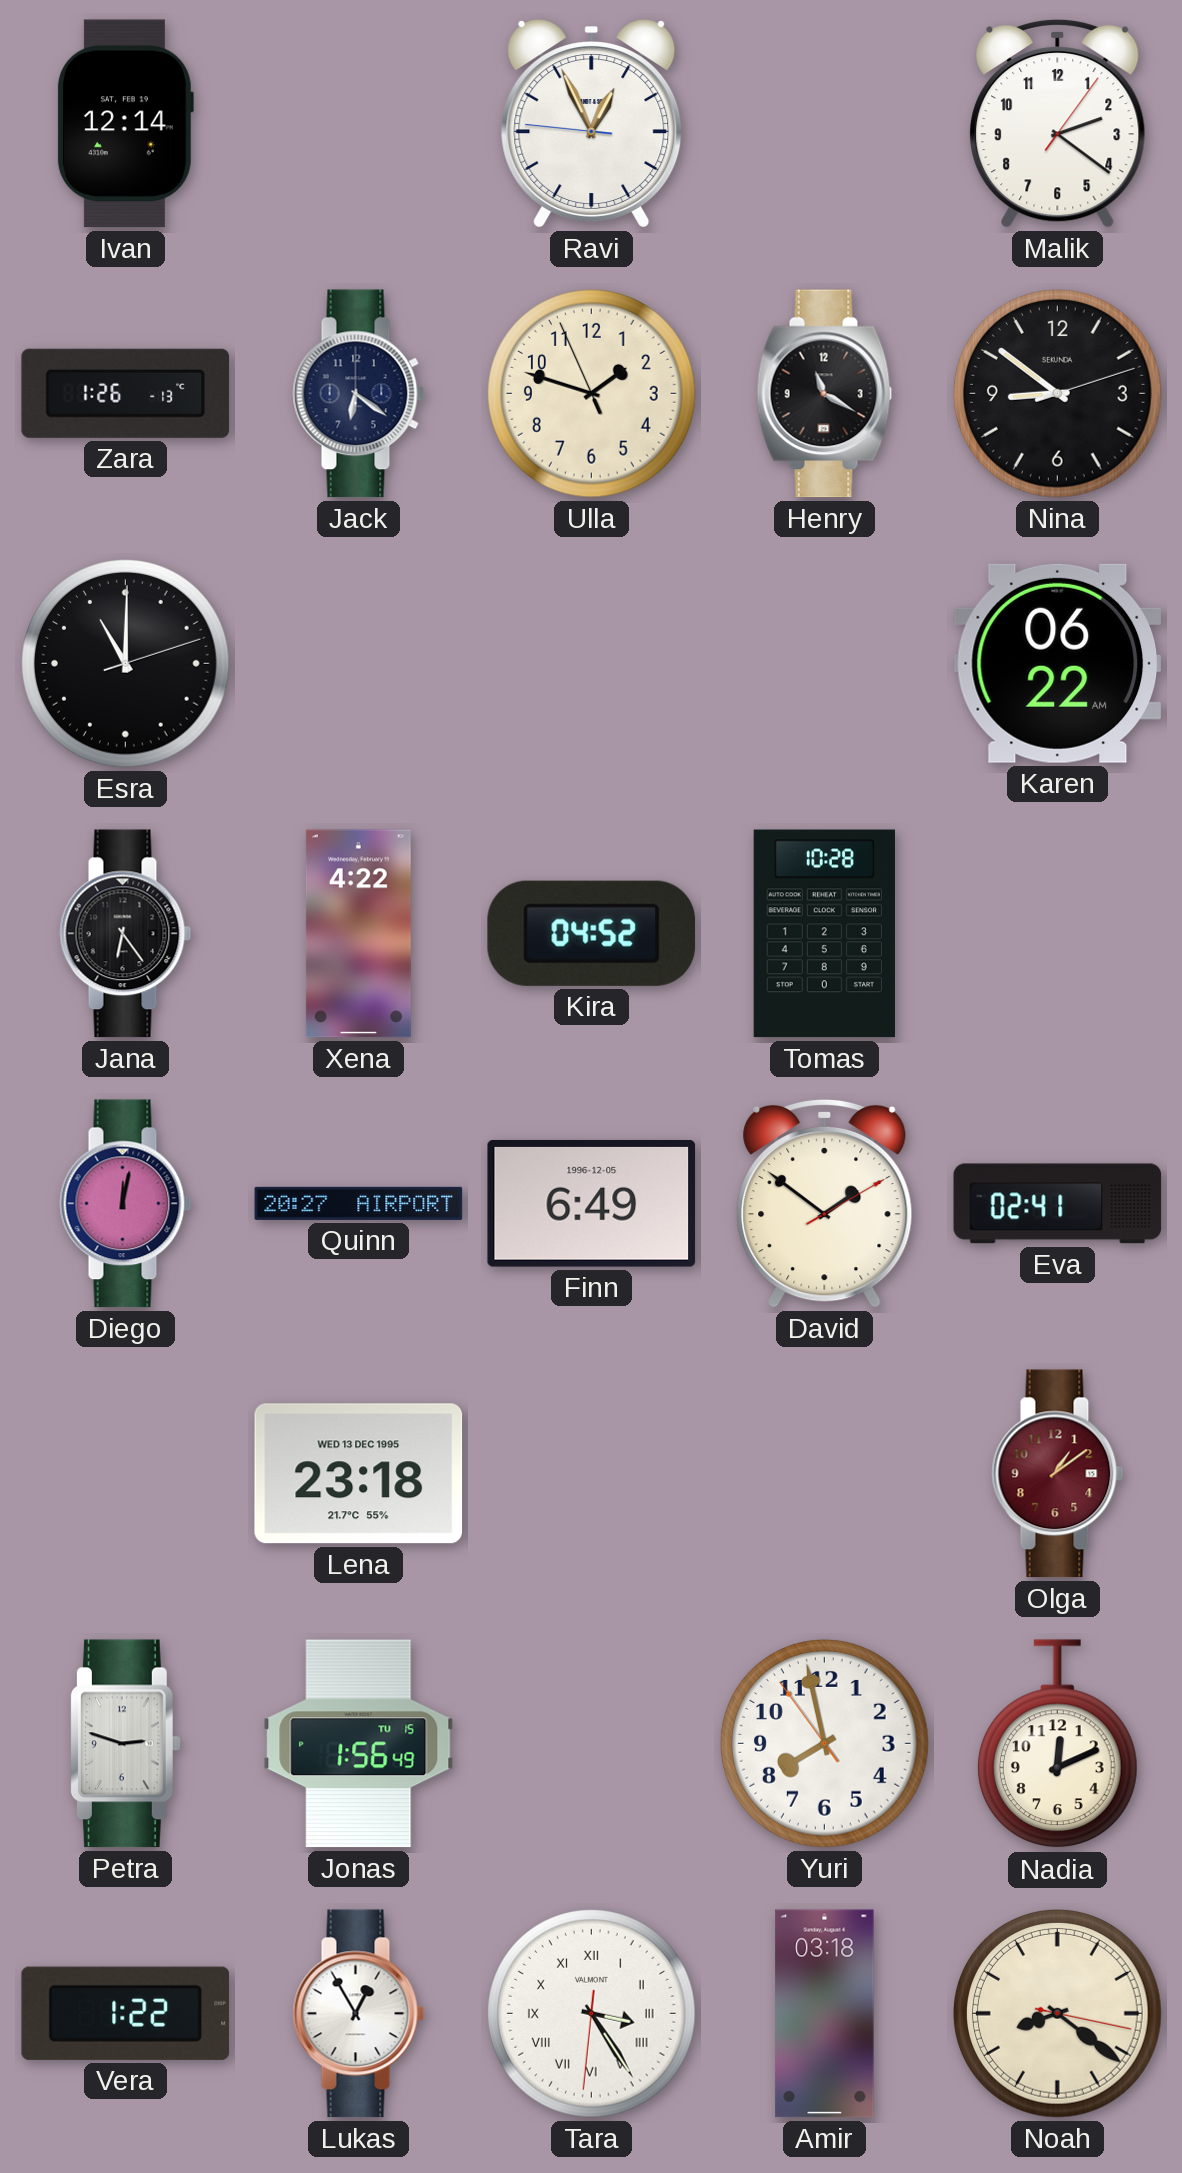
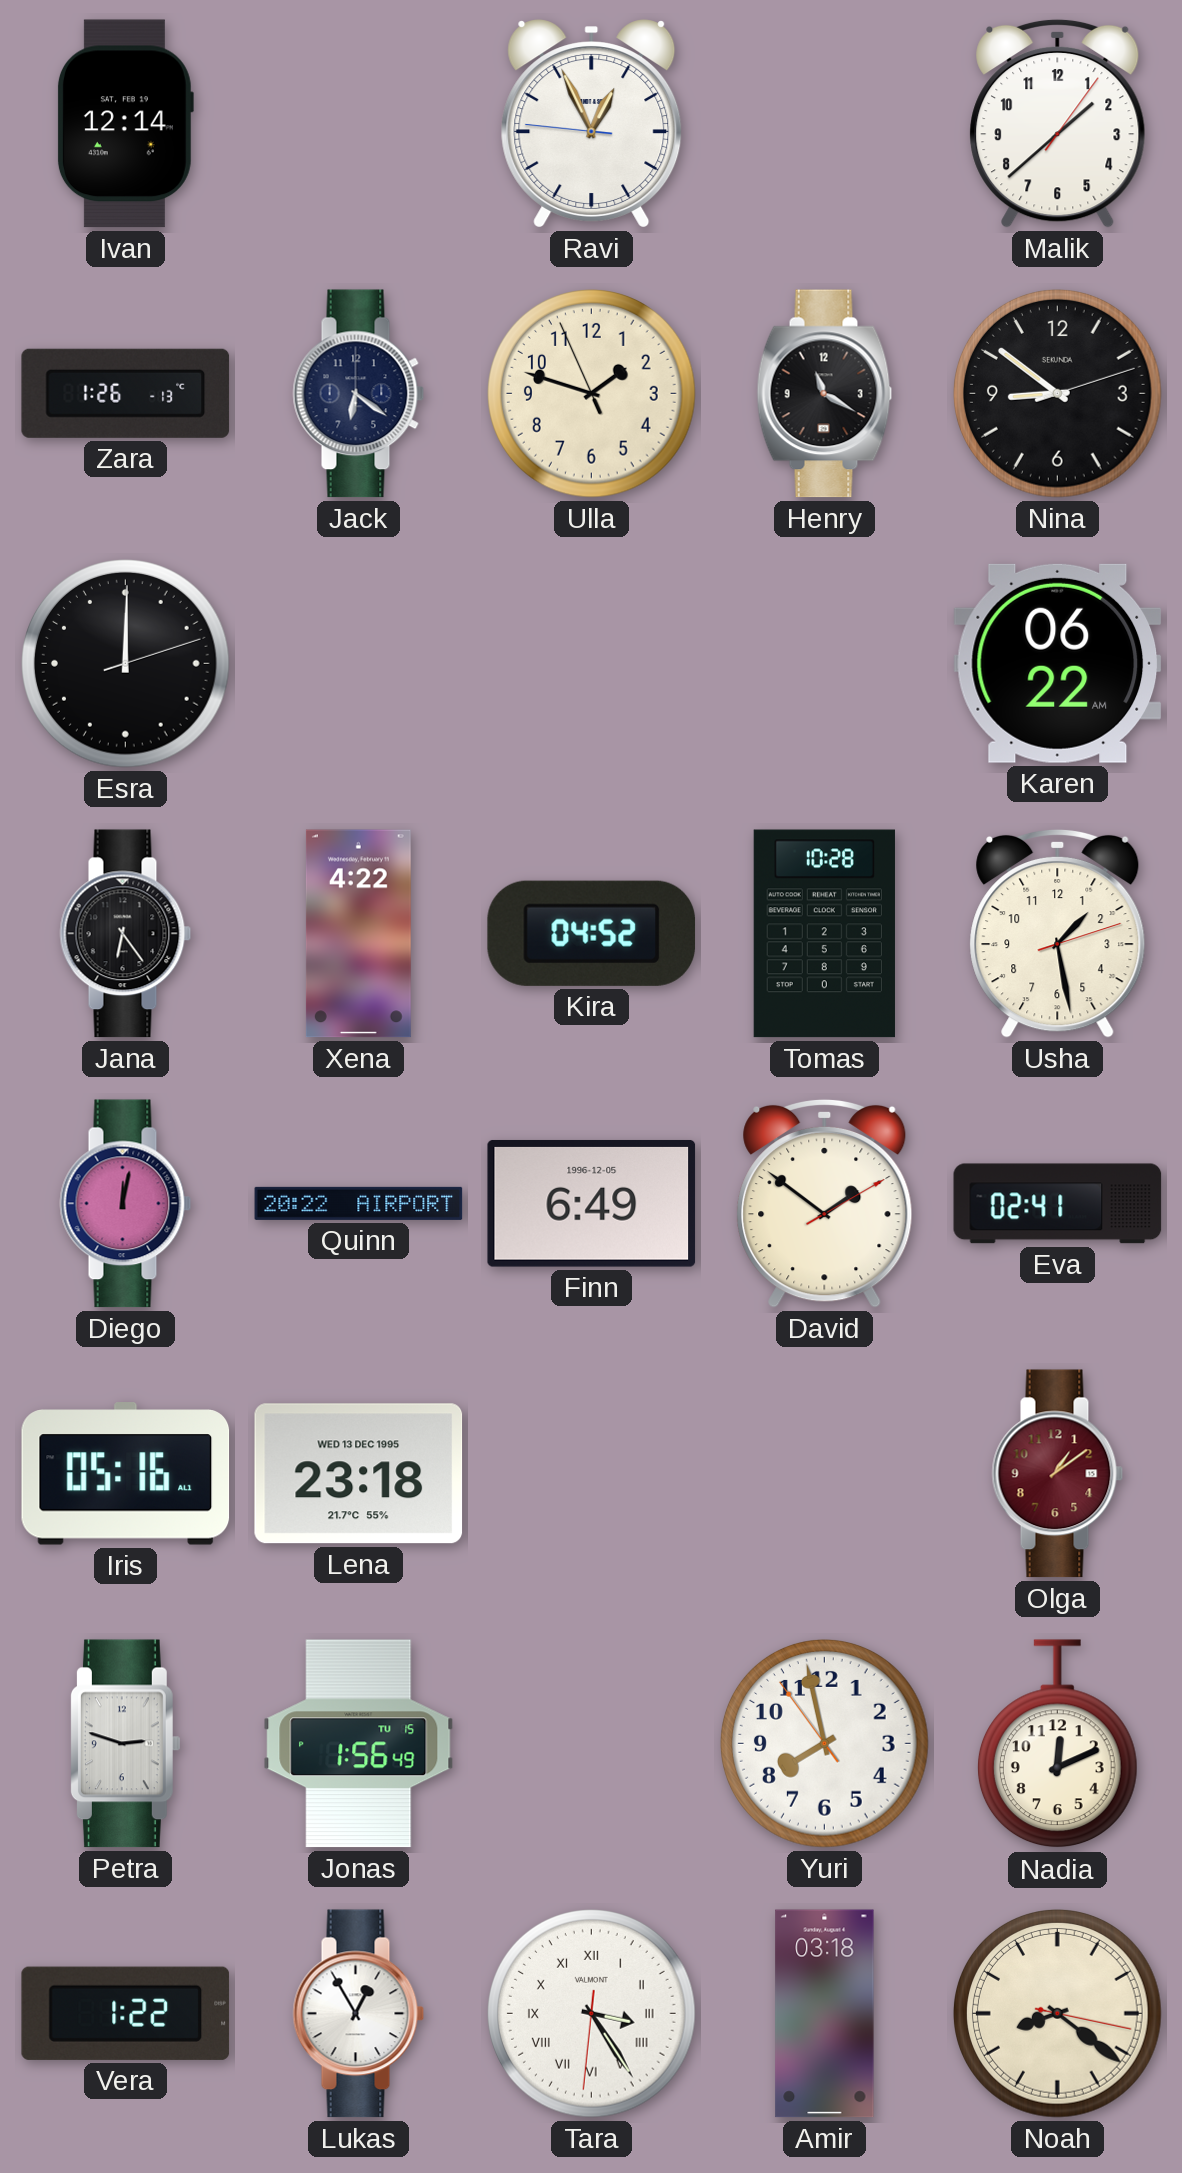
Malik: 2:21 -> 1:38 (1058, 123)
Esra: 11:00 -> 12:00 (126, 664)
Usha: none -> 1:28 (1058, 933)
Quinn: 20:27 -> 20:22 (359, 1203)
Iris: none -> 05:16 (126, 1474)
